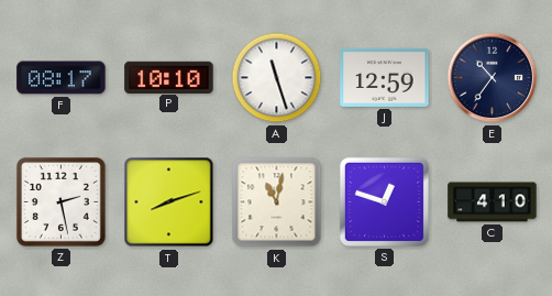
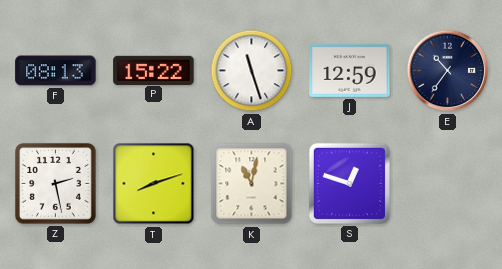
F: 08:17 -> 08:13 (56, 71)
P: 10:10 -> 15:22 (154, 70)
C: 4:10 -> none (493, 202)
